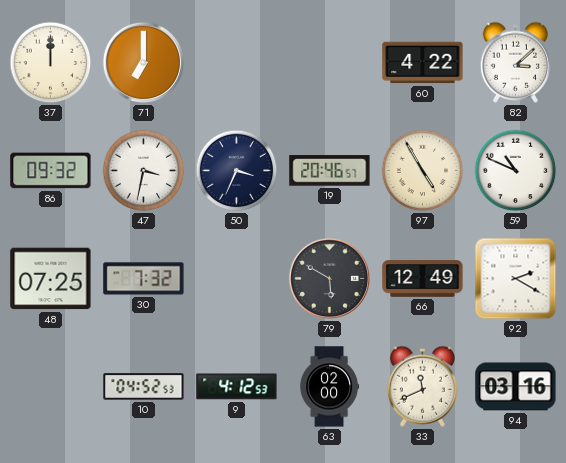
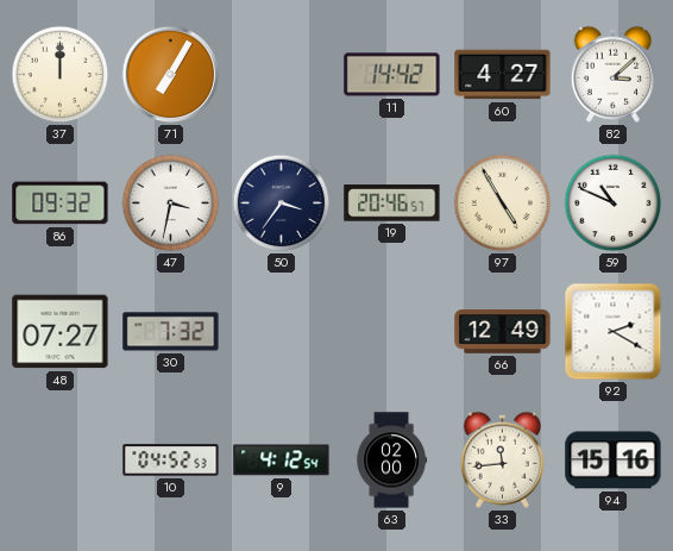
71: 7:00 -> 7:05 (170, 74)
11: none -> 14:42 (392, 75)
60: 4:22 -> 4:27 (503, 75)
50: 3:34 -> 3:36 (282, 204)
48: 07:25 -> 07:27 (61, 332)
79: 5:50 -> none (329, 278)
9: 4:12:53 -> 4:12:54 (282, 461)
33: 11:41 -> 11:44 (502, 459)
94: 03:16 -> 15:16 (614, 461)
